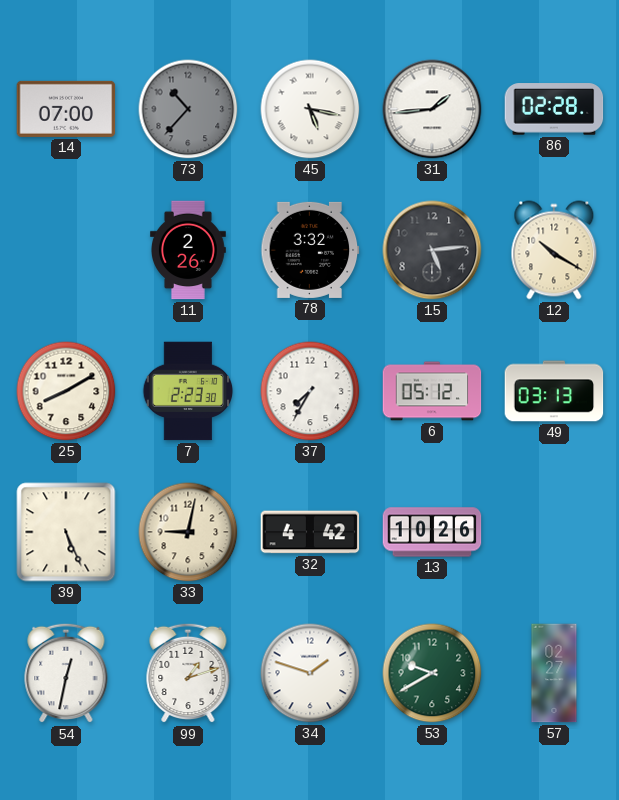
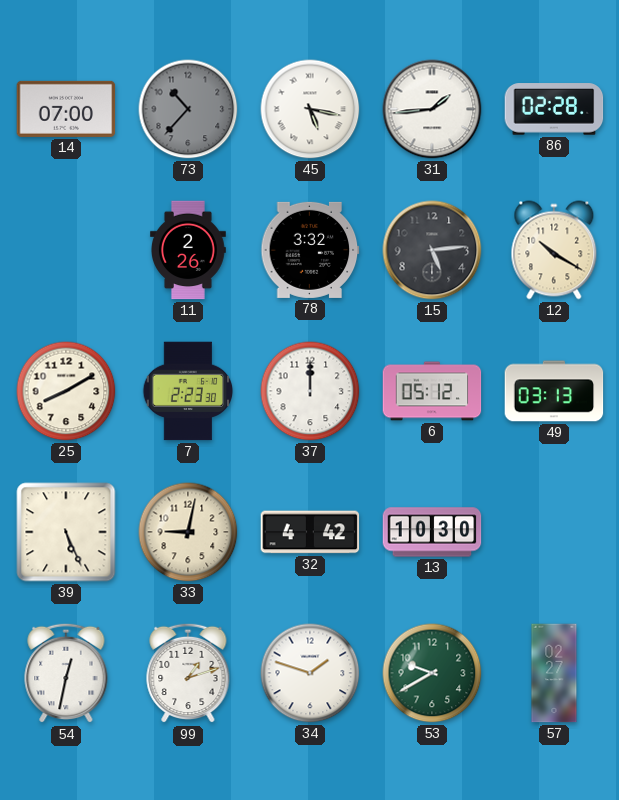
37: 7:35 -> 12:00 (310, 391)
13: 10:26 -> 10:30 (432, 532)
